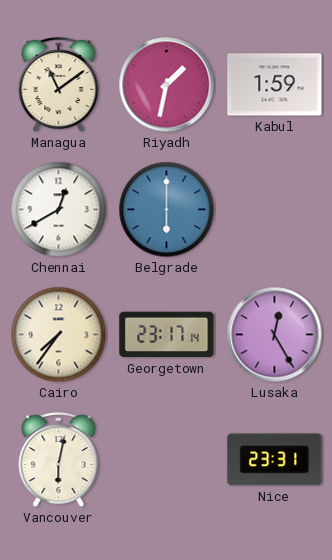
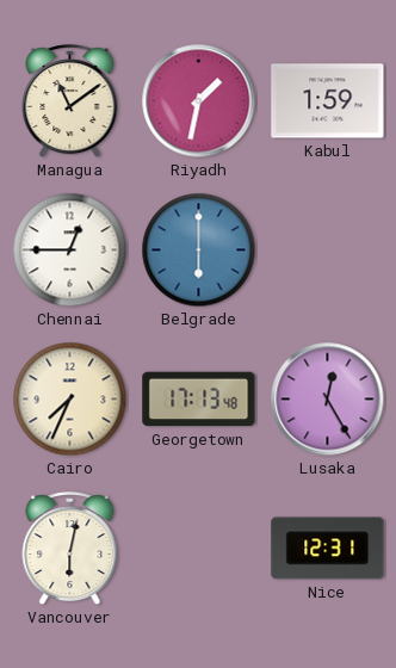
Chennai: 12:40 -> 12:45 (70, 250)
Cairo: 7:36 -> 7:34 (70, 400)
Georgetown: 23:17 -> 17:13 (199, 400)
Nice: 23:31 -> 12:31 (328, 549)
